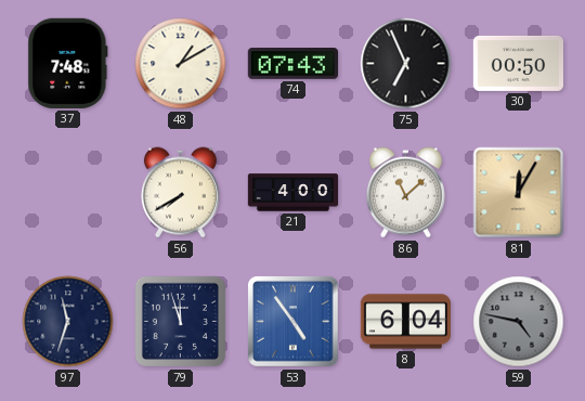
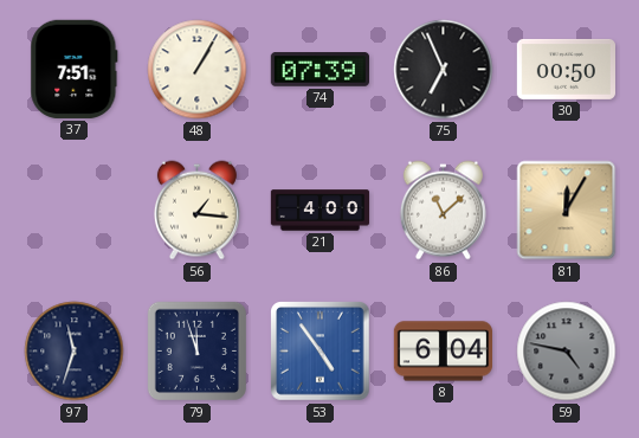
37: 7:48 -> 7:51 (75, 69)
48: 1:10 -> 1:05 (198, 70)
74: 07:43 -> 07:39 (319, 70)
56: 7:40 -> 1:16 (196, 211)
